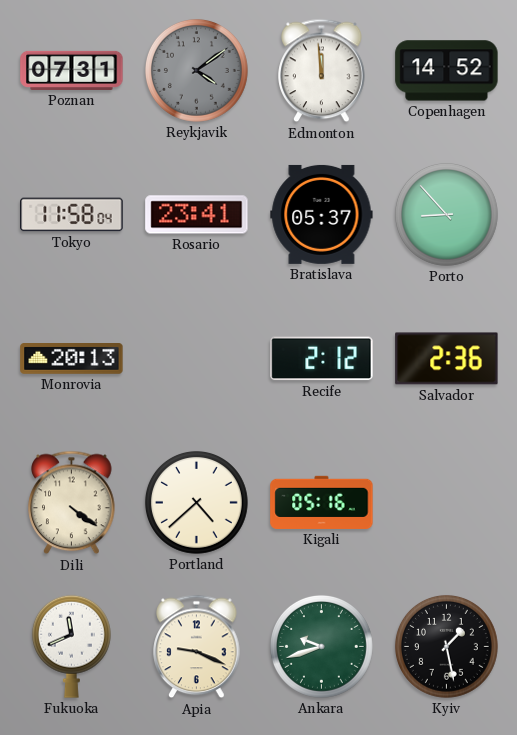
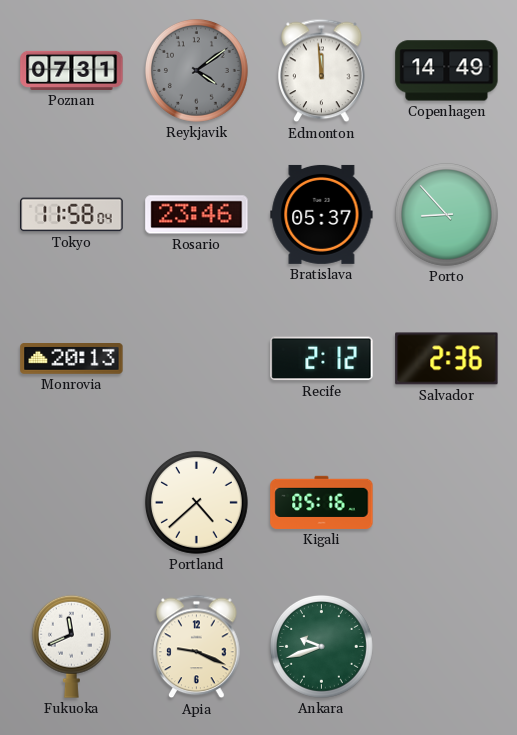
Copenhagen: 14:52 -> 14:49 (447, 71)
Rosario: 23:41 -> 23:46 (197, 215)
Dili: 4:21 -> none (72, 503)
Kyiv: 1:28 -> none (446, 646)
